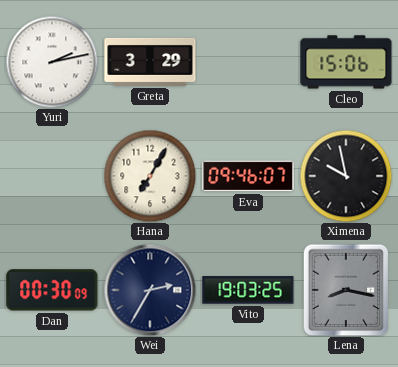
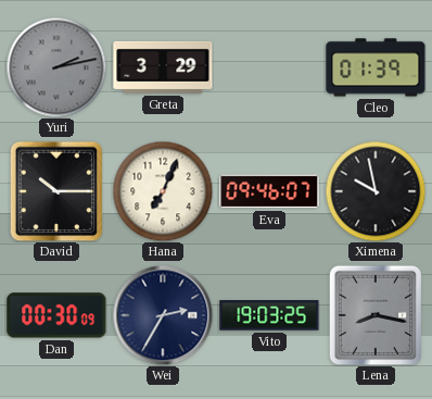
Yuri dial: white -> grey (56, 67)
Cleo: 15:06 -> 01:39 (376, 67)
David: none -> 10:15 (56, 191)
Hana: 7:05 -> 7:04 (163, 191)
